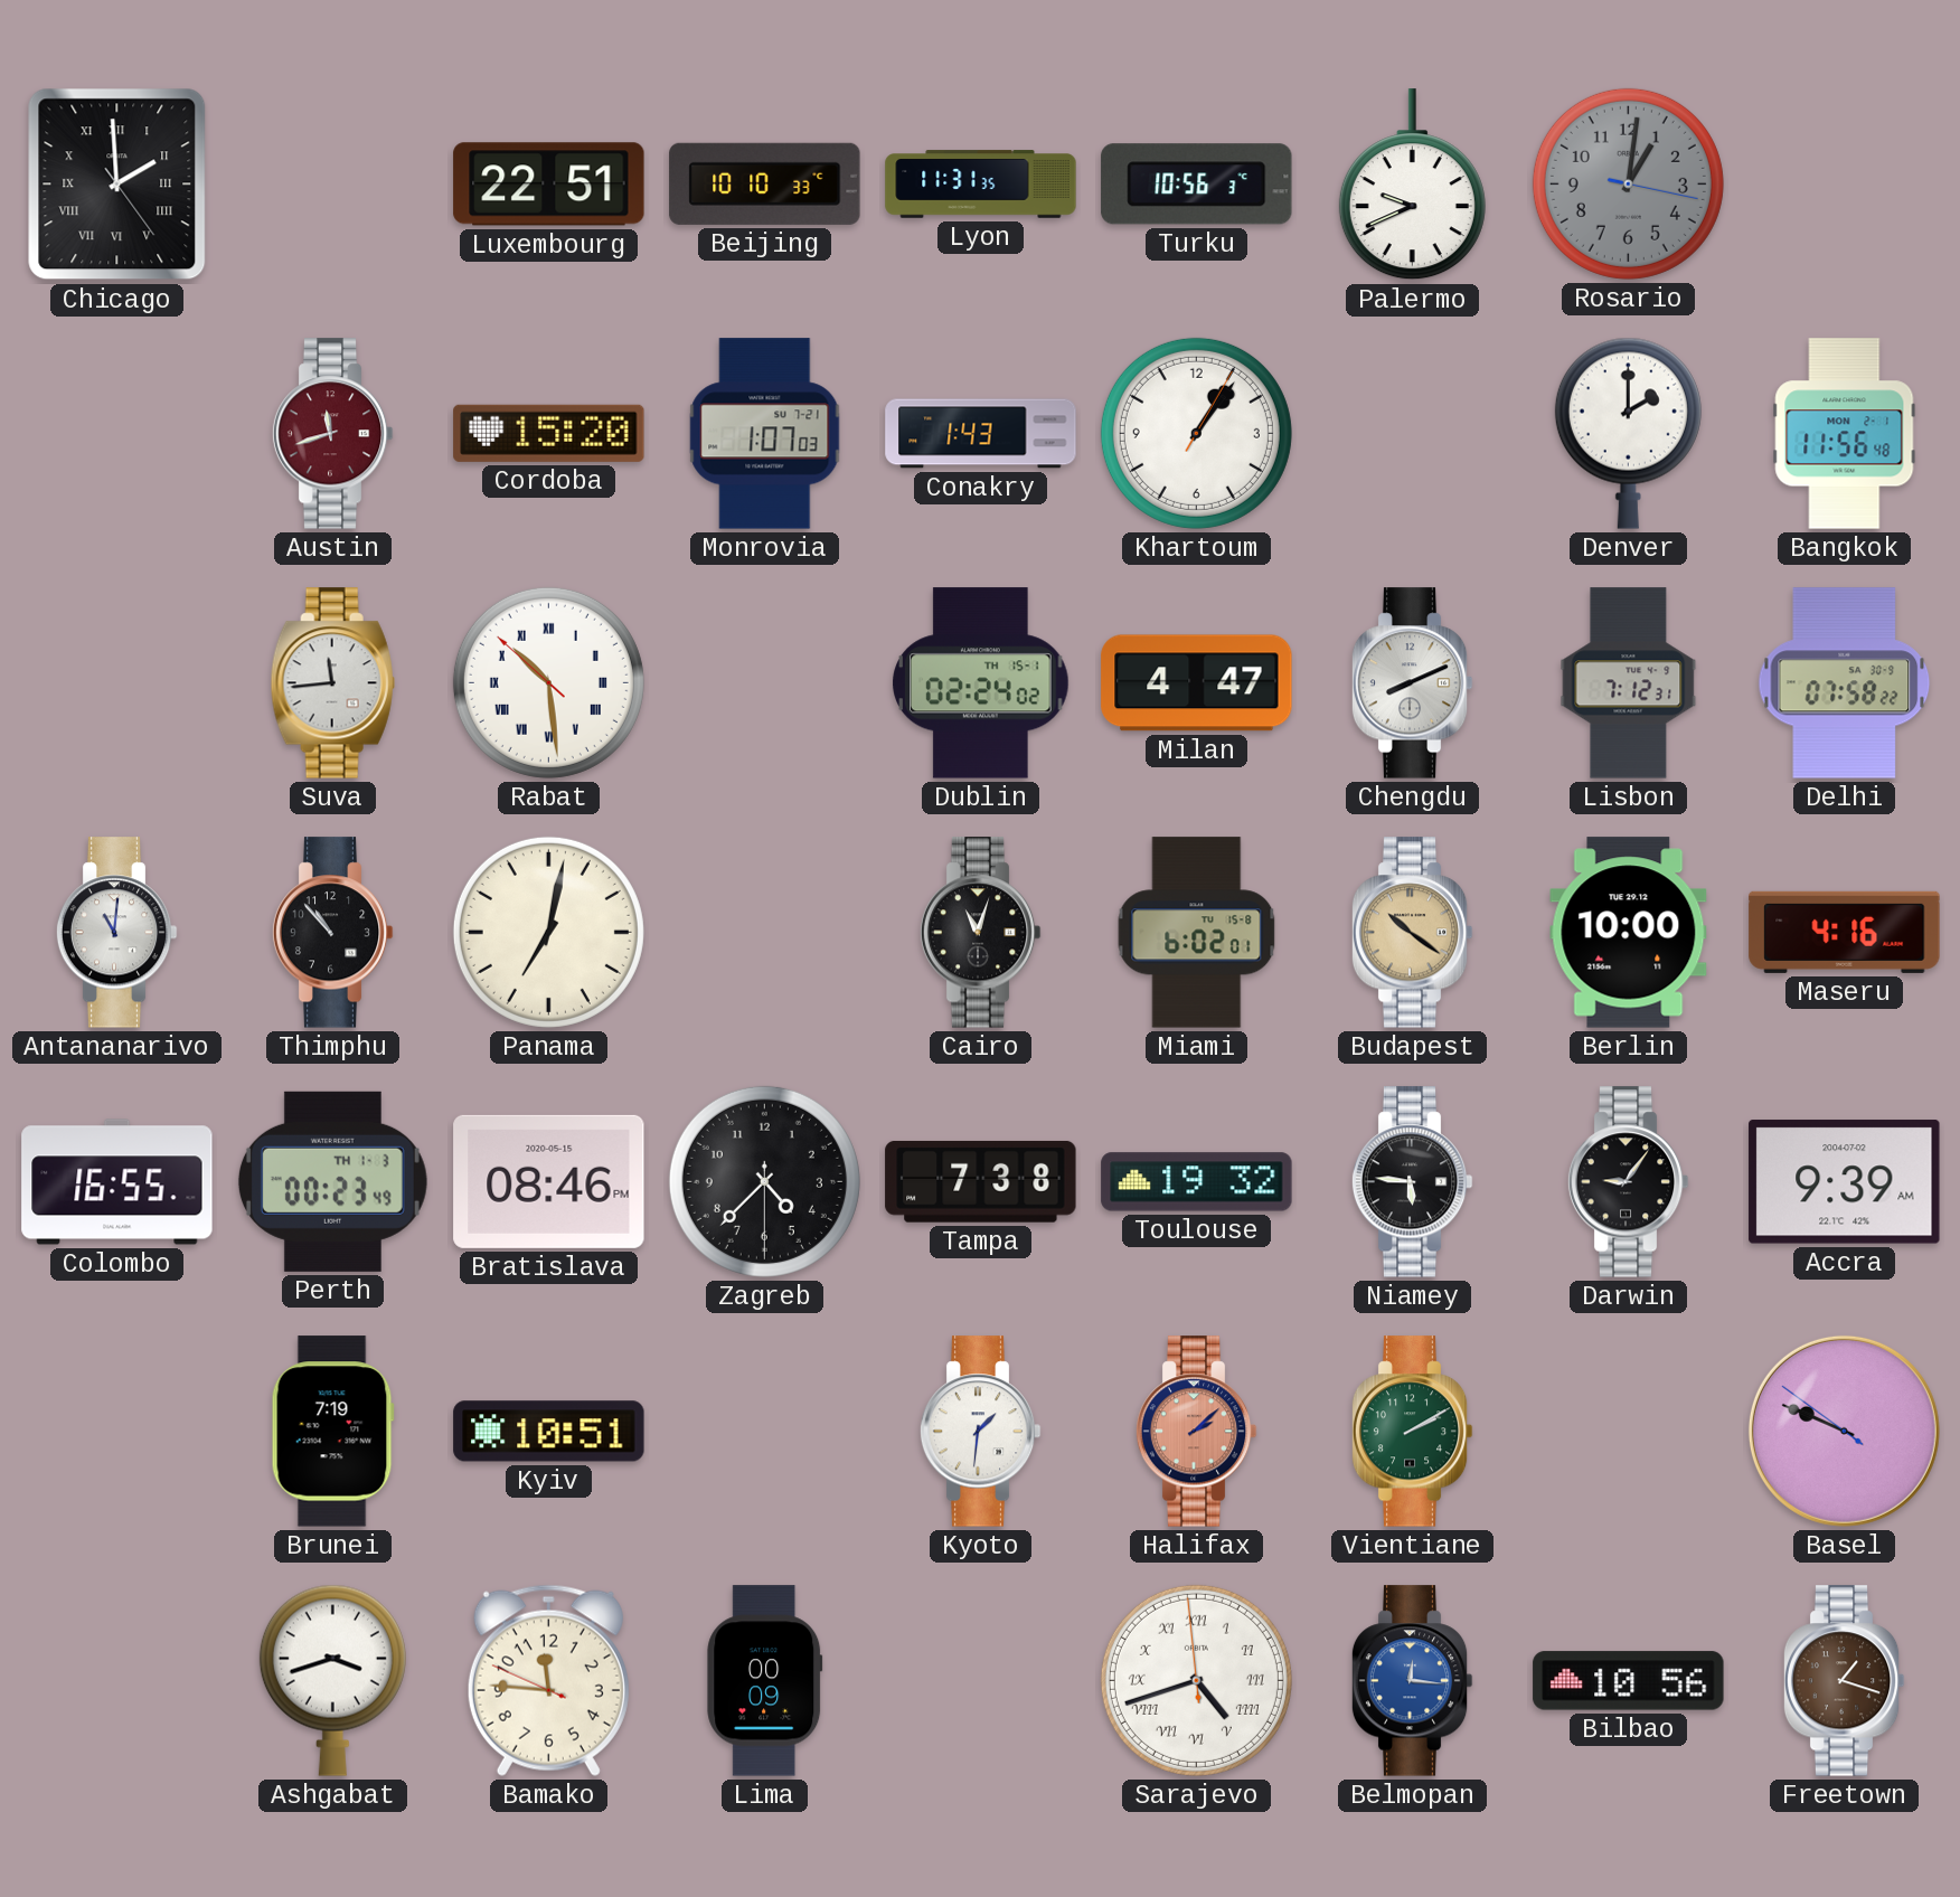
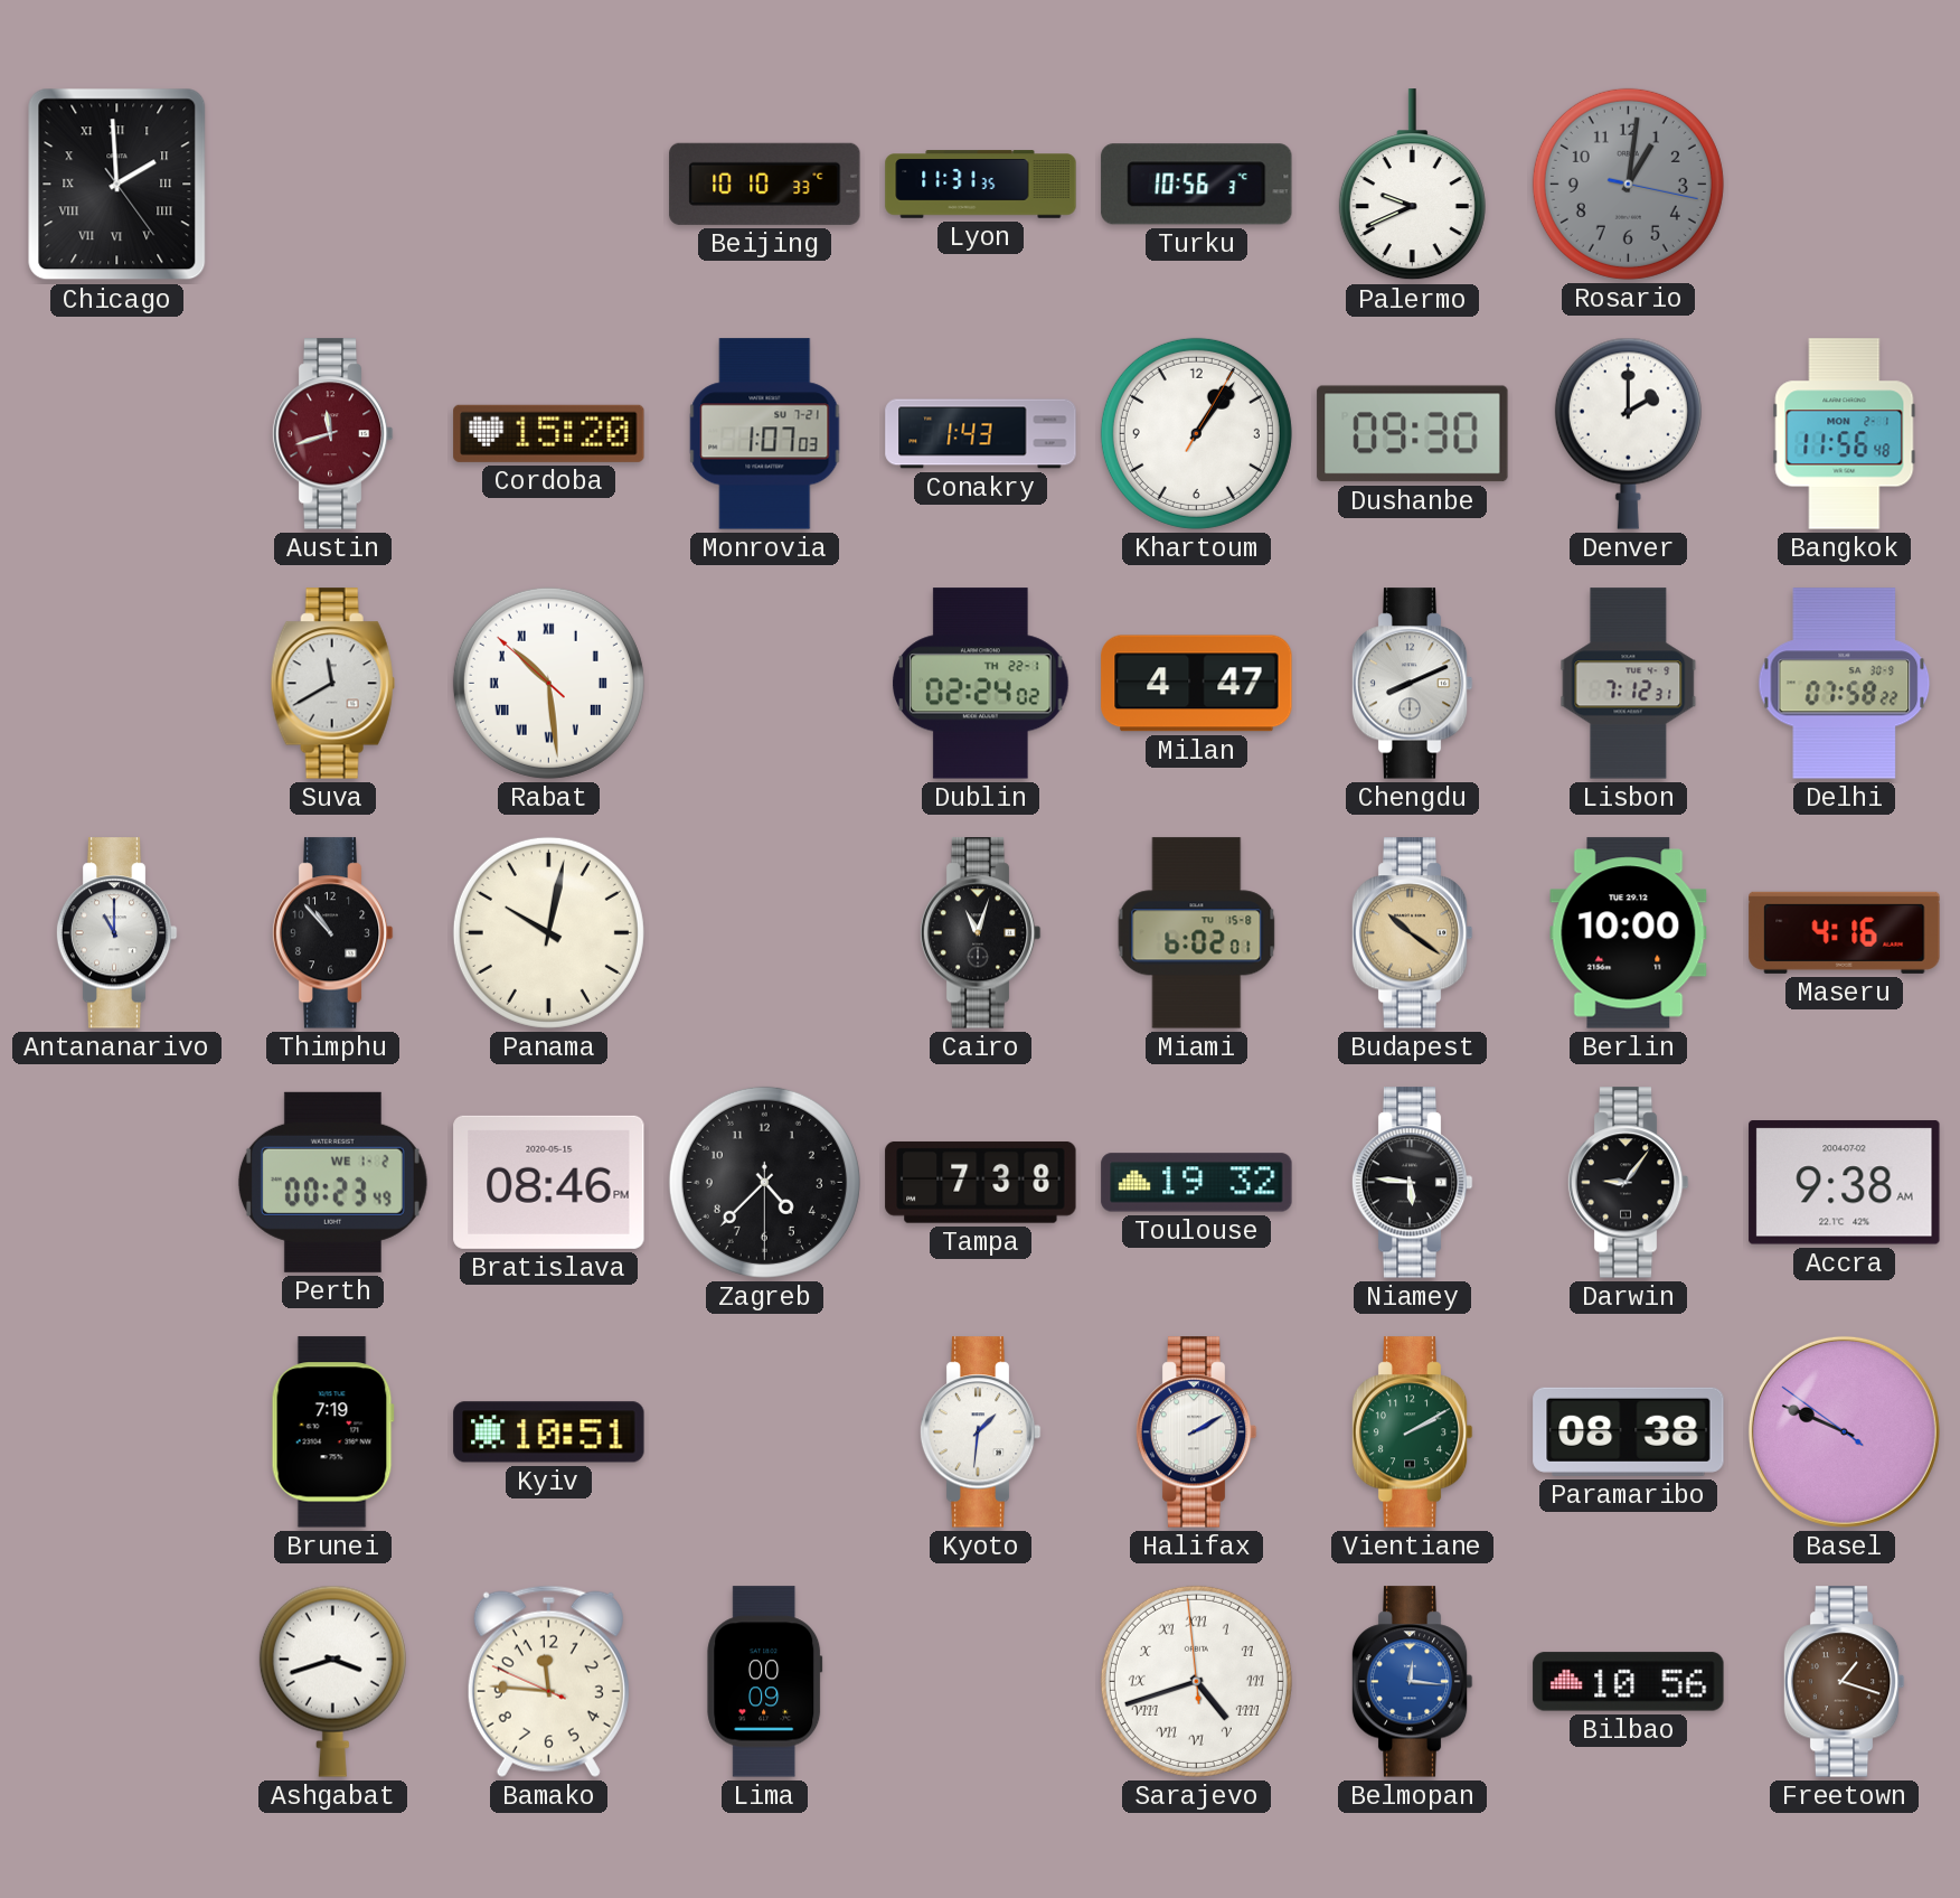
Luxembourg: 22:51 -> none (549, 185)
Dushanbe: none -> 09:30 (1413, 434)
Suva: 11:44 -> 11:40 (332, 684)
Dublin date: TH 15-1 -> TH 22-1 (981, 684)
Antananarivo: 11:01 -> 11:00 (116, 933)
Panama: 7:02 -> 10:02 (548, 932)
Colombo: 16:55 -> none (117, 1182)
Perth date: TH 1-3 -> WE 1-2 (332, 1182)
Accra: 9:39 -> 9:38 (1845, 1183)
Halifax: 2:08 -> 2:10 (1196, 1432)
Halifax dial: salmon -> white (1196, 1432)
Paramaribo: none -> 08:38 (1629, 1431)
